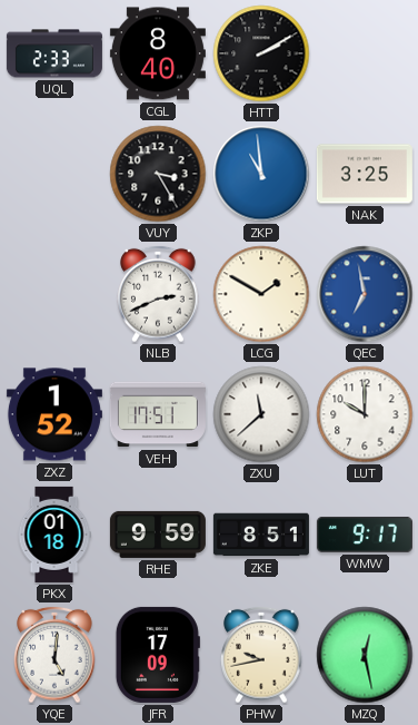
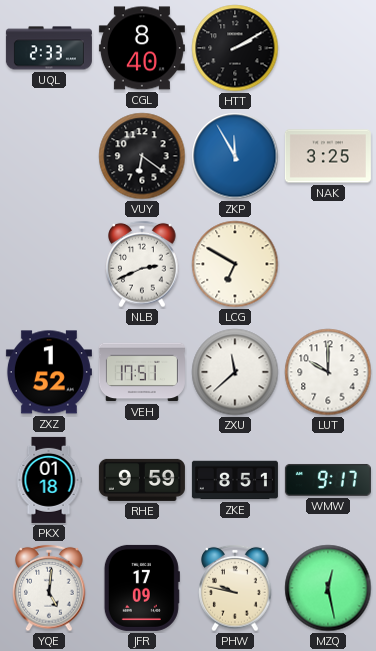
VUY: 3:25 -> 6:21 (142, 156)
ZKP: 10:59 -> 11:55 (235, 156)
LCG: 1:50 -> 6:50 (235, 264)
QEC: 6:58 -> none (365, 294)
PHW: 9:43 -> 9:47 (235, 588)
